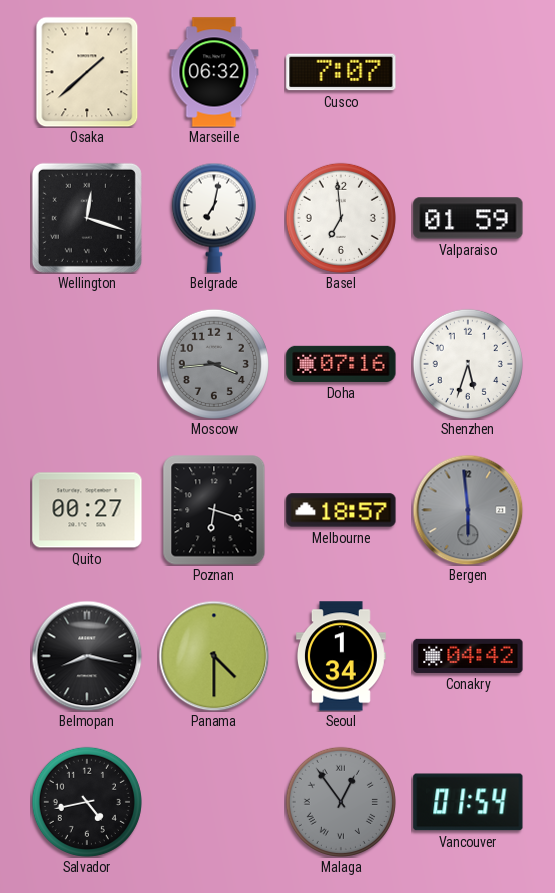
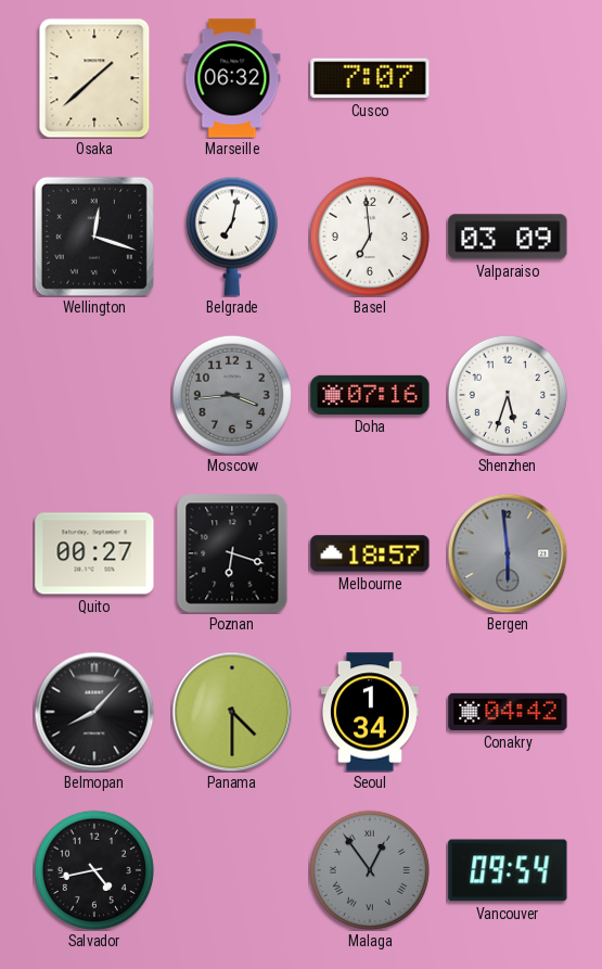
Valparaiso: 01:59 -> 03:09 (508, 237)
Belmopan: 8:17 -> 8:07 (94, 712)
Vancouver: 01:54 -> 09:54 (508, 870)
